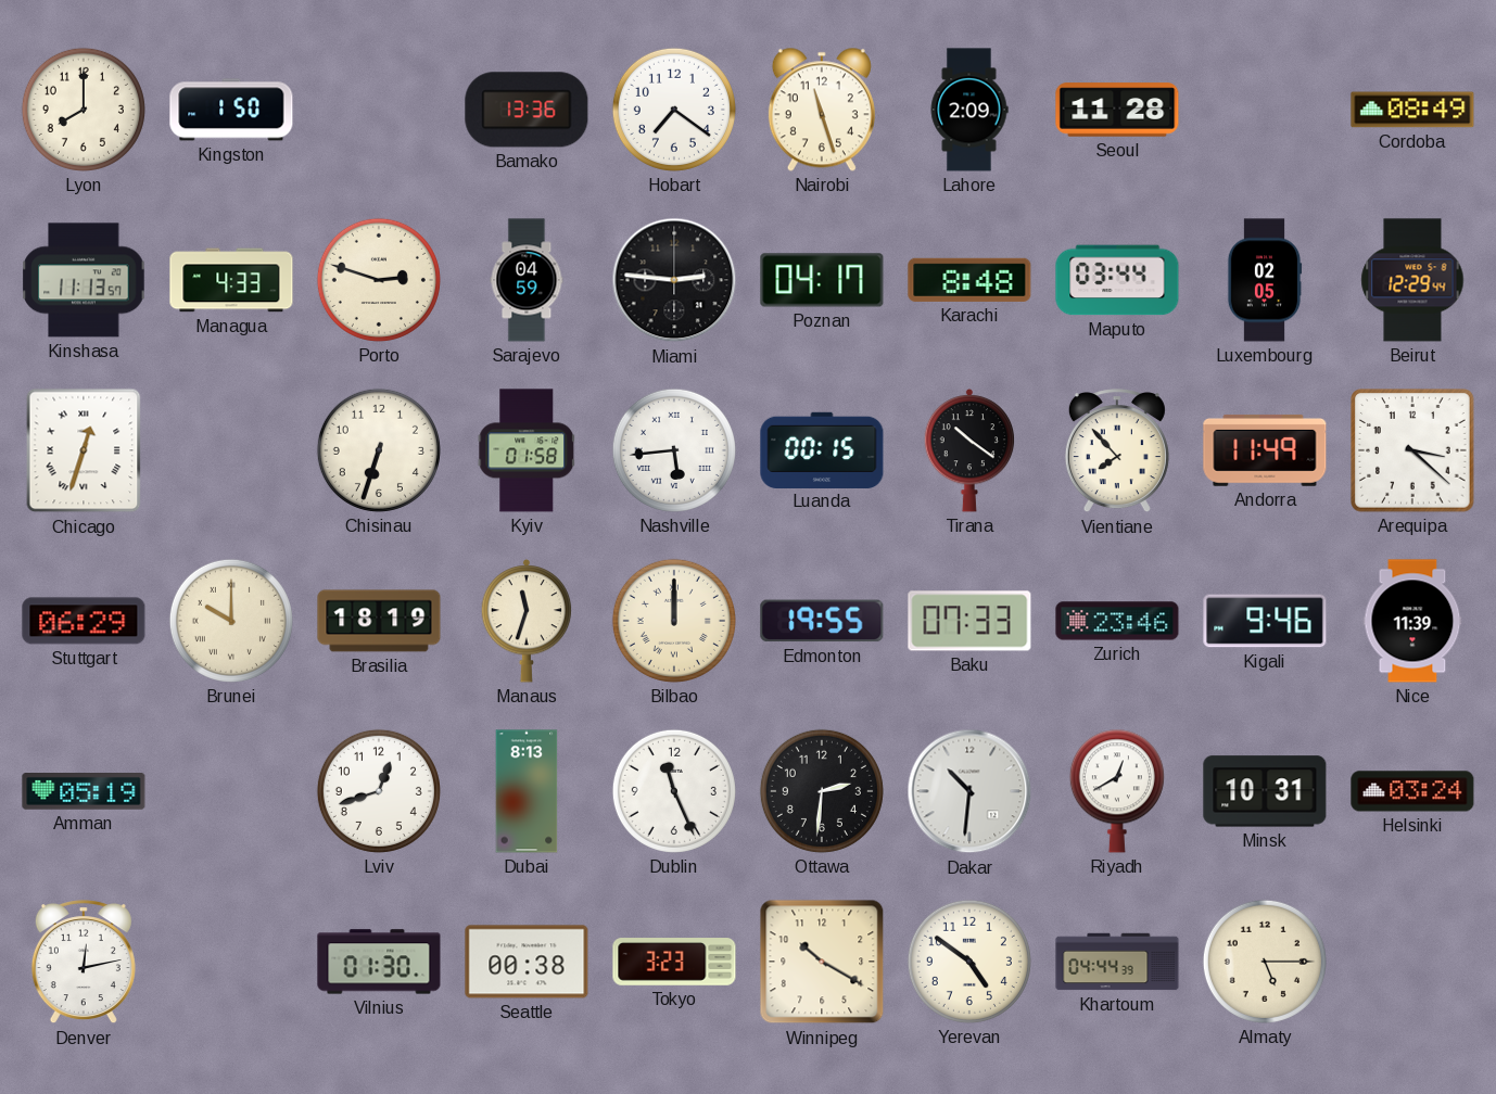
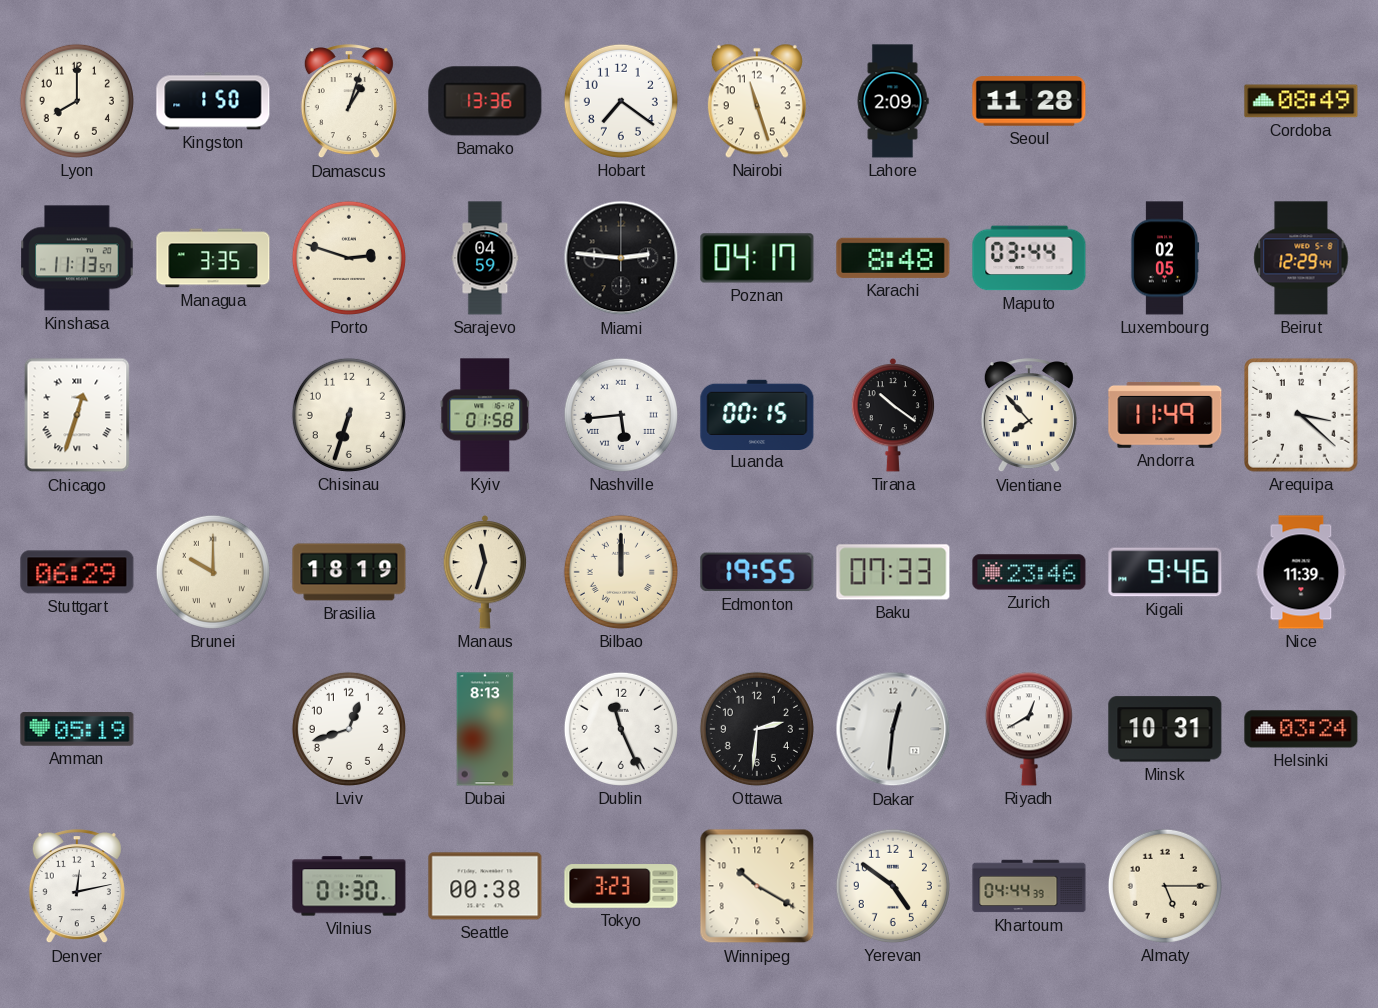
Damascus: none -> 1:03 (349, 102)
Managua: 4:33 -> 3:35 (213, 258)
Dakar: 10:31 -> 12:31 (893, 729)
